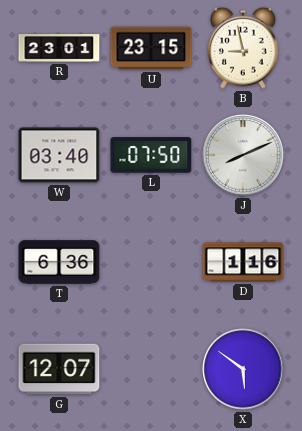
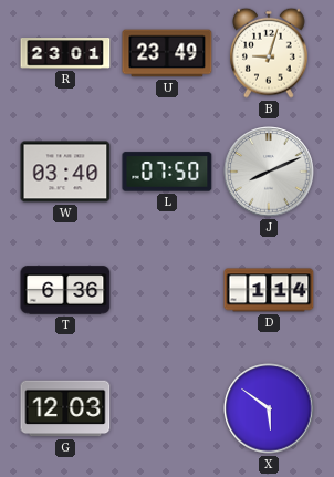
U: 23:15 -> 23:49 (167, 53)
B: 8:58 -> 9:03 (269, 53)
D: 1:16 -> 1:14 (269, 290)
G: 12:07 -> 12:03 (65, 408)
